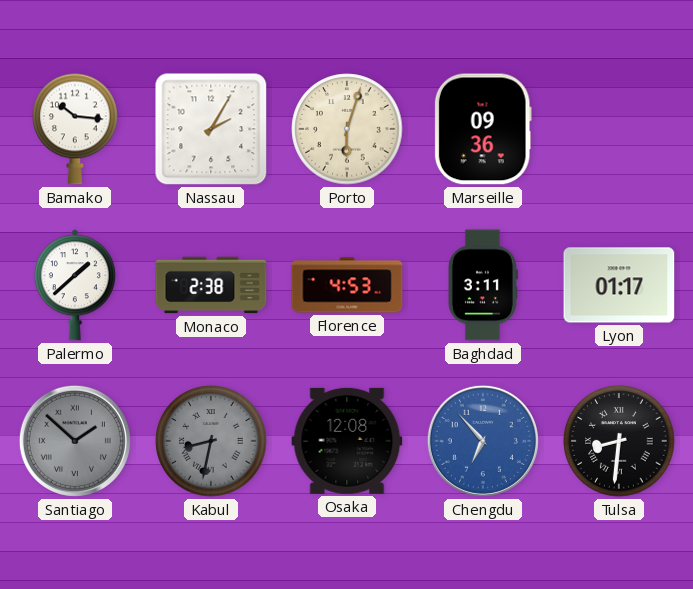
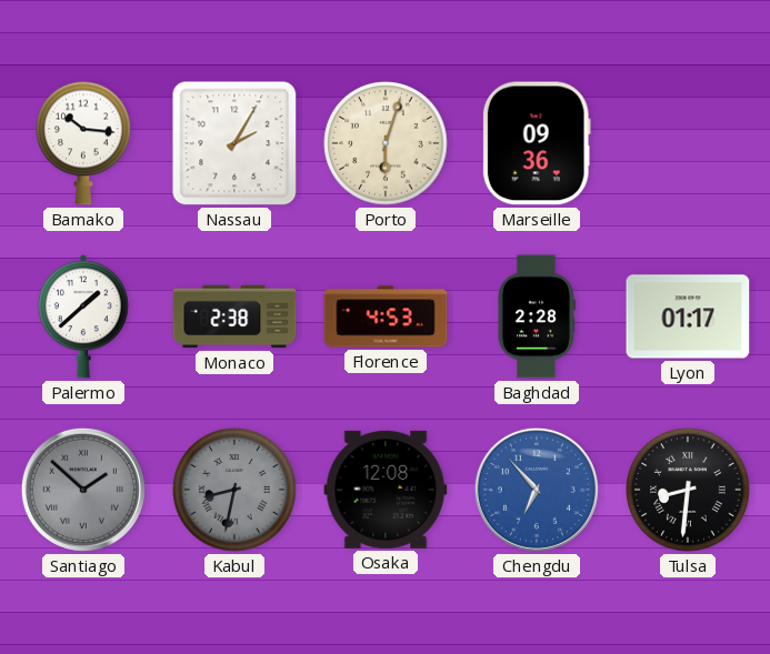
Baghdad: 3:11 -> 2:28 (537, 316)
